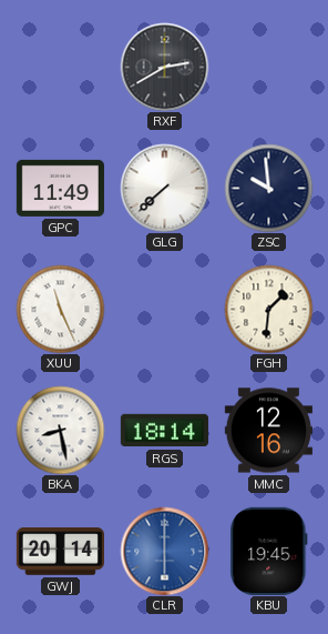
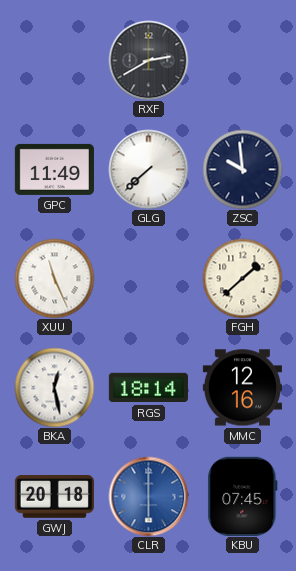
FGH: 1:31 -> 1:38 (242, 278)
BKA: 8:28 -> 12:28 (54, 387)
GWJ: 20:14 -> 20:18 (54, 497)
KBU: 19:45 -> 07:45 (243, 496)
